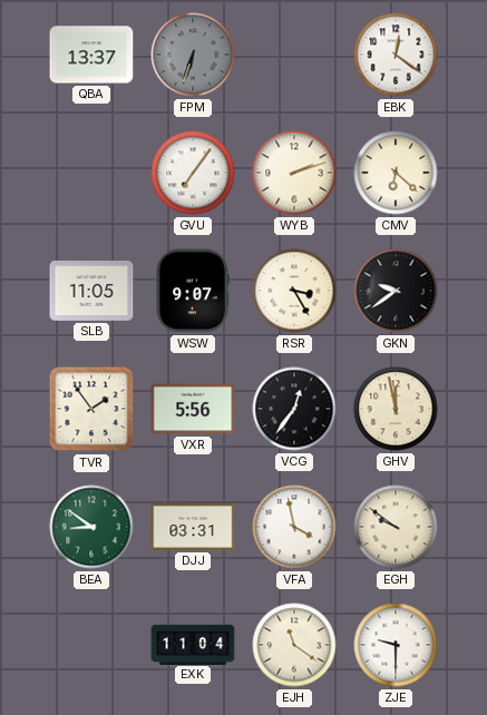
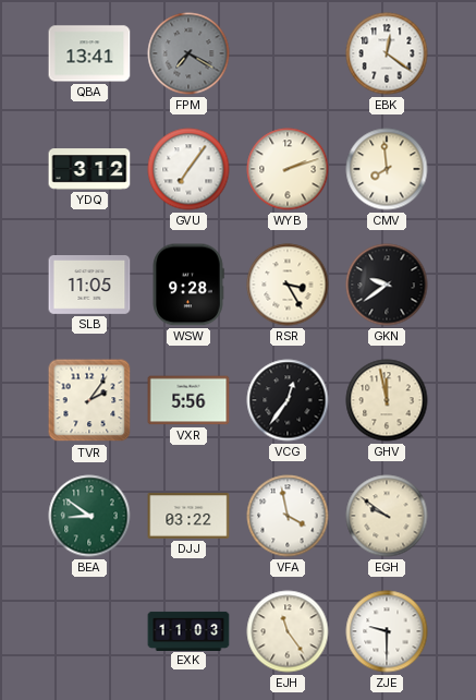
QBA: 13:37 -> 13:41 (89, 53)
FPM: 6:33 -> 7:20 (188, 53)
YDQ: none -> 3:12 (89, 169)
CMV: 6:22 -> 7:59 (387, 169)
WSW: 9:07 -> 9:28 (188, 285)
TVR: 1:54 -> 2:06 (89, 400)
DJJ: 03:31 -> 03:22 (188, 516)
EXK: 11:04 -> 11:03 (188, 630)
EJH: 11:21 -> 11:24 (288, 631)
